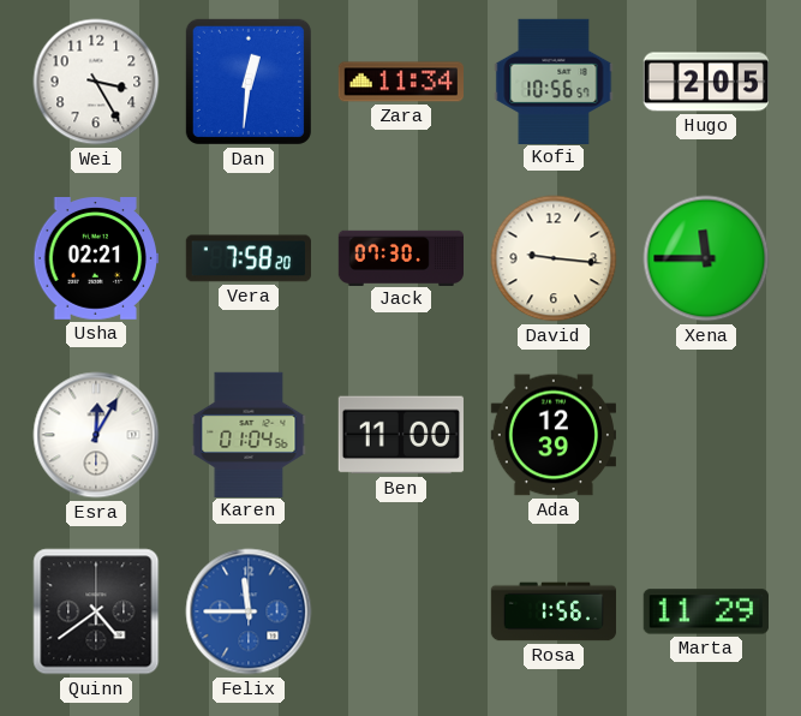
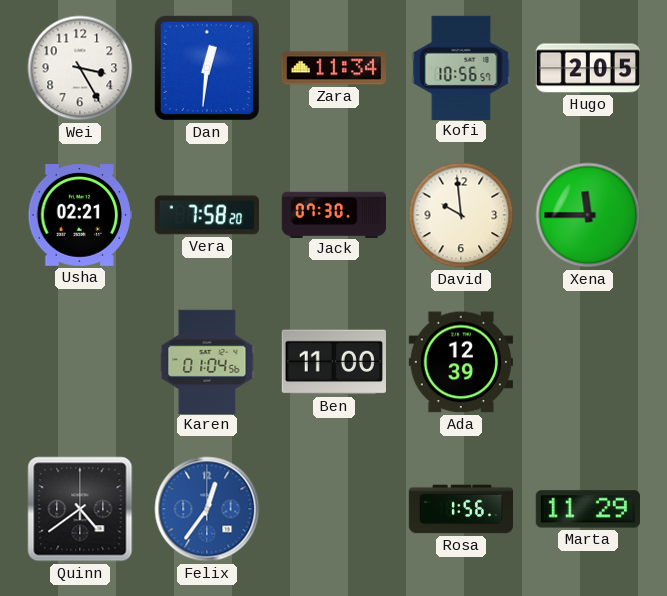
David: 9:16 -> 9:59 (461, 215)
Esra: 12:05 -> none (96, 435)
Felix: 11:45 -> 12:36 (207, 509)
